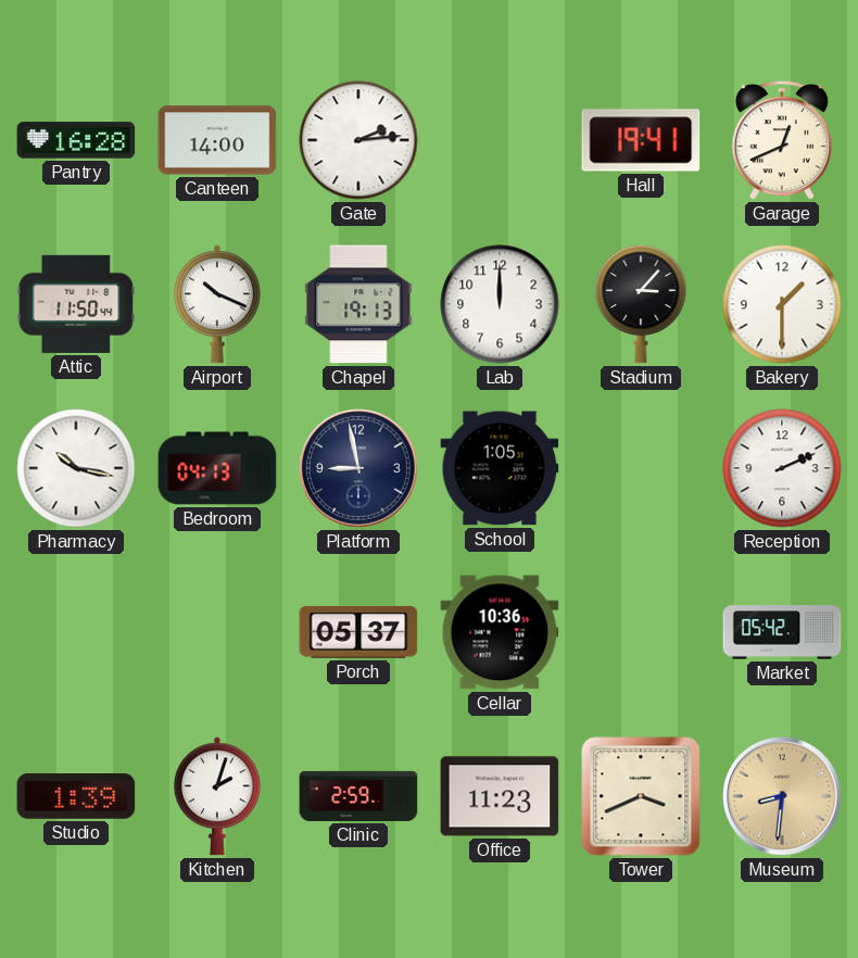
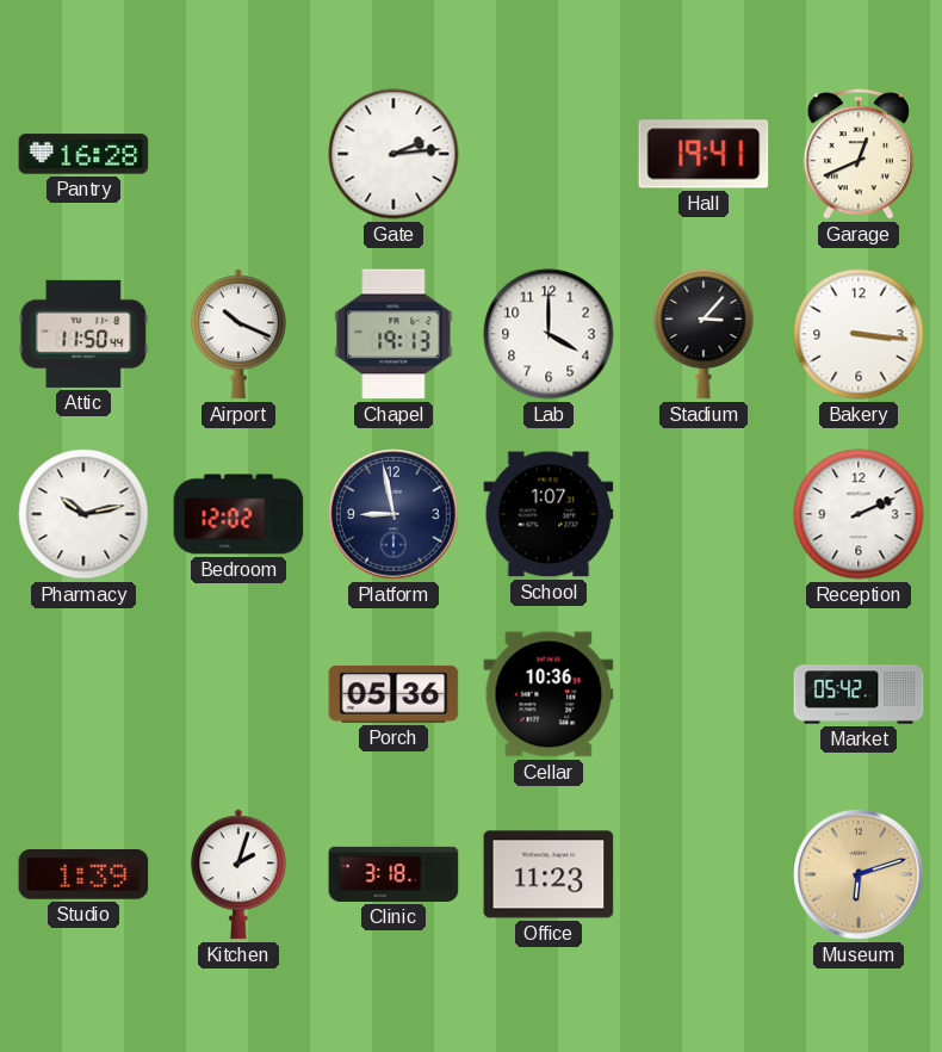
Canteen: 14:00 -> none (217, 140)
Lab: 12:00 -> 4:00 (549, 334)
Bakery: 1:30 -> 3:16 (859, 334)
Pharmacy: 10:17 -> 10:13 (83, 514)
Bedroom: 04:13 -> 12:02 (238, 514)
School: 1:05 -> 1:07 (549, 514)
Porch: 05:37 -> 05:36 (393, 694)
Clinic: 2:59 -> 3:18 (393, 874)
Tower: 3:41 -> none (641, 796)
Museum: 8:31 -> 6:12 (860, 875)
